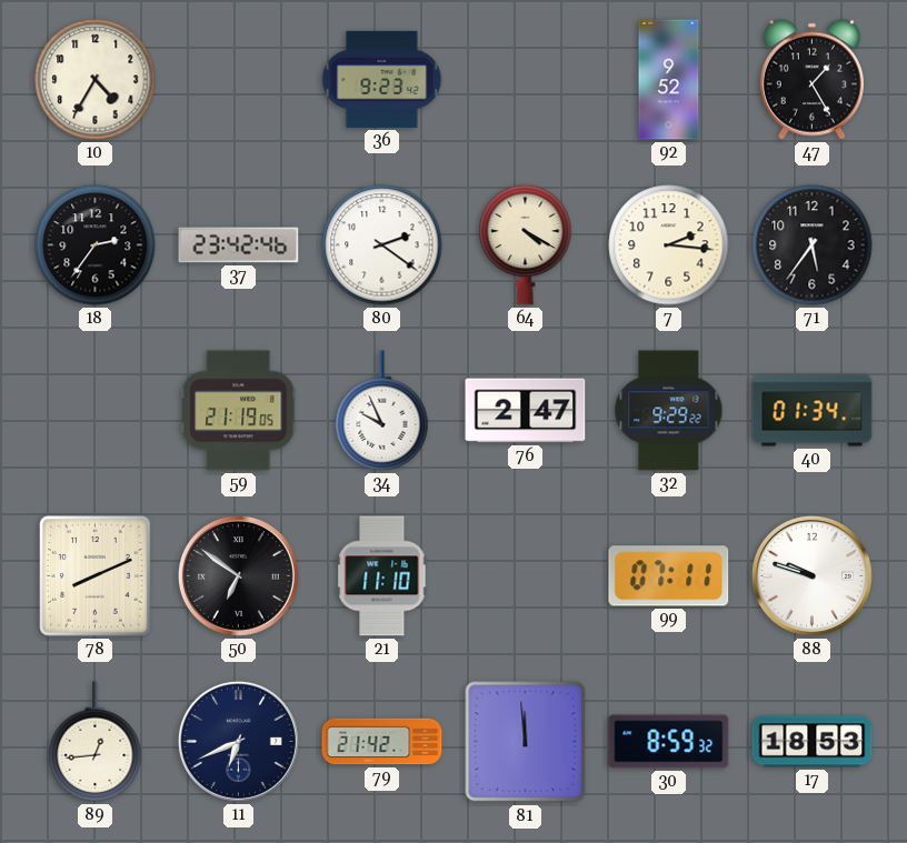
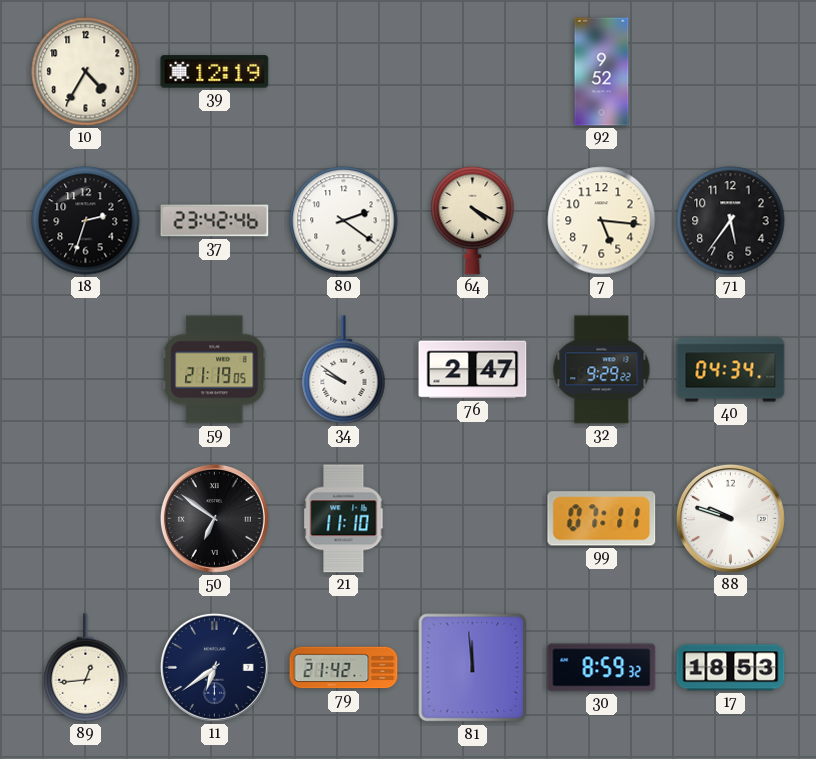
39: none -> 12:19 (215, 72)
36: 9:23 -> none (382, 79)
47: 1:25 -> none (811, 79)
18: 2:36 -> 2:33 (86, 221)
7: 2:16 -> 5:16 (602, 221)
34: 9:56 -> 9:51 (344, 370)
40: 01:34 -> 04:34 (731, 370)
78: 8:11 -> none (96, 576)
11: 6:41 -> 6:39 (214, 667)
